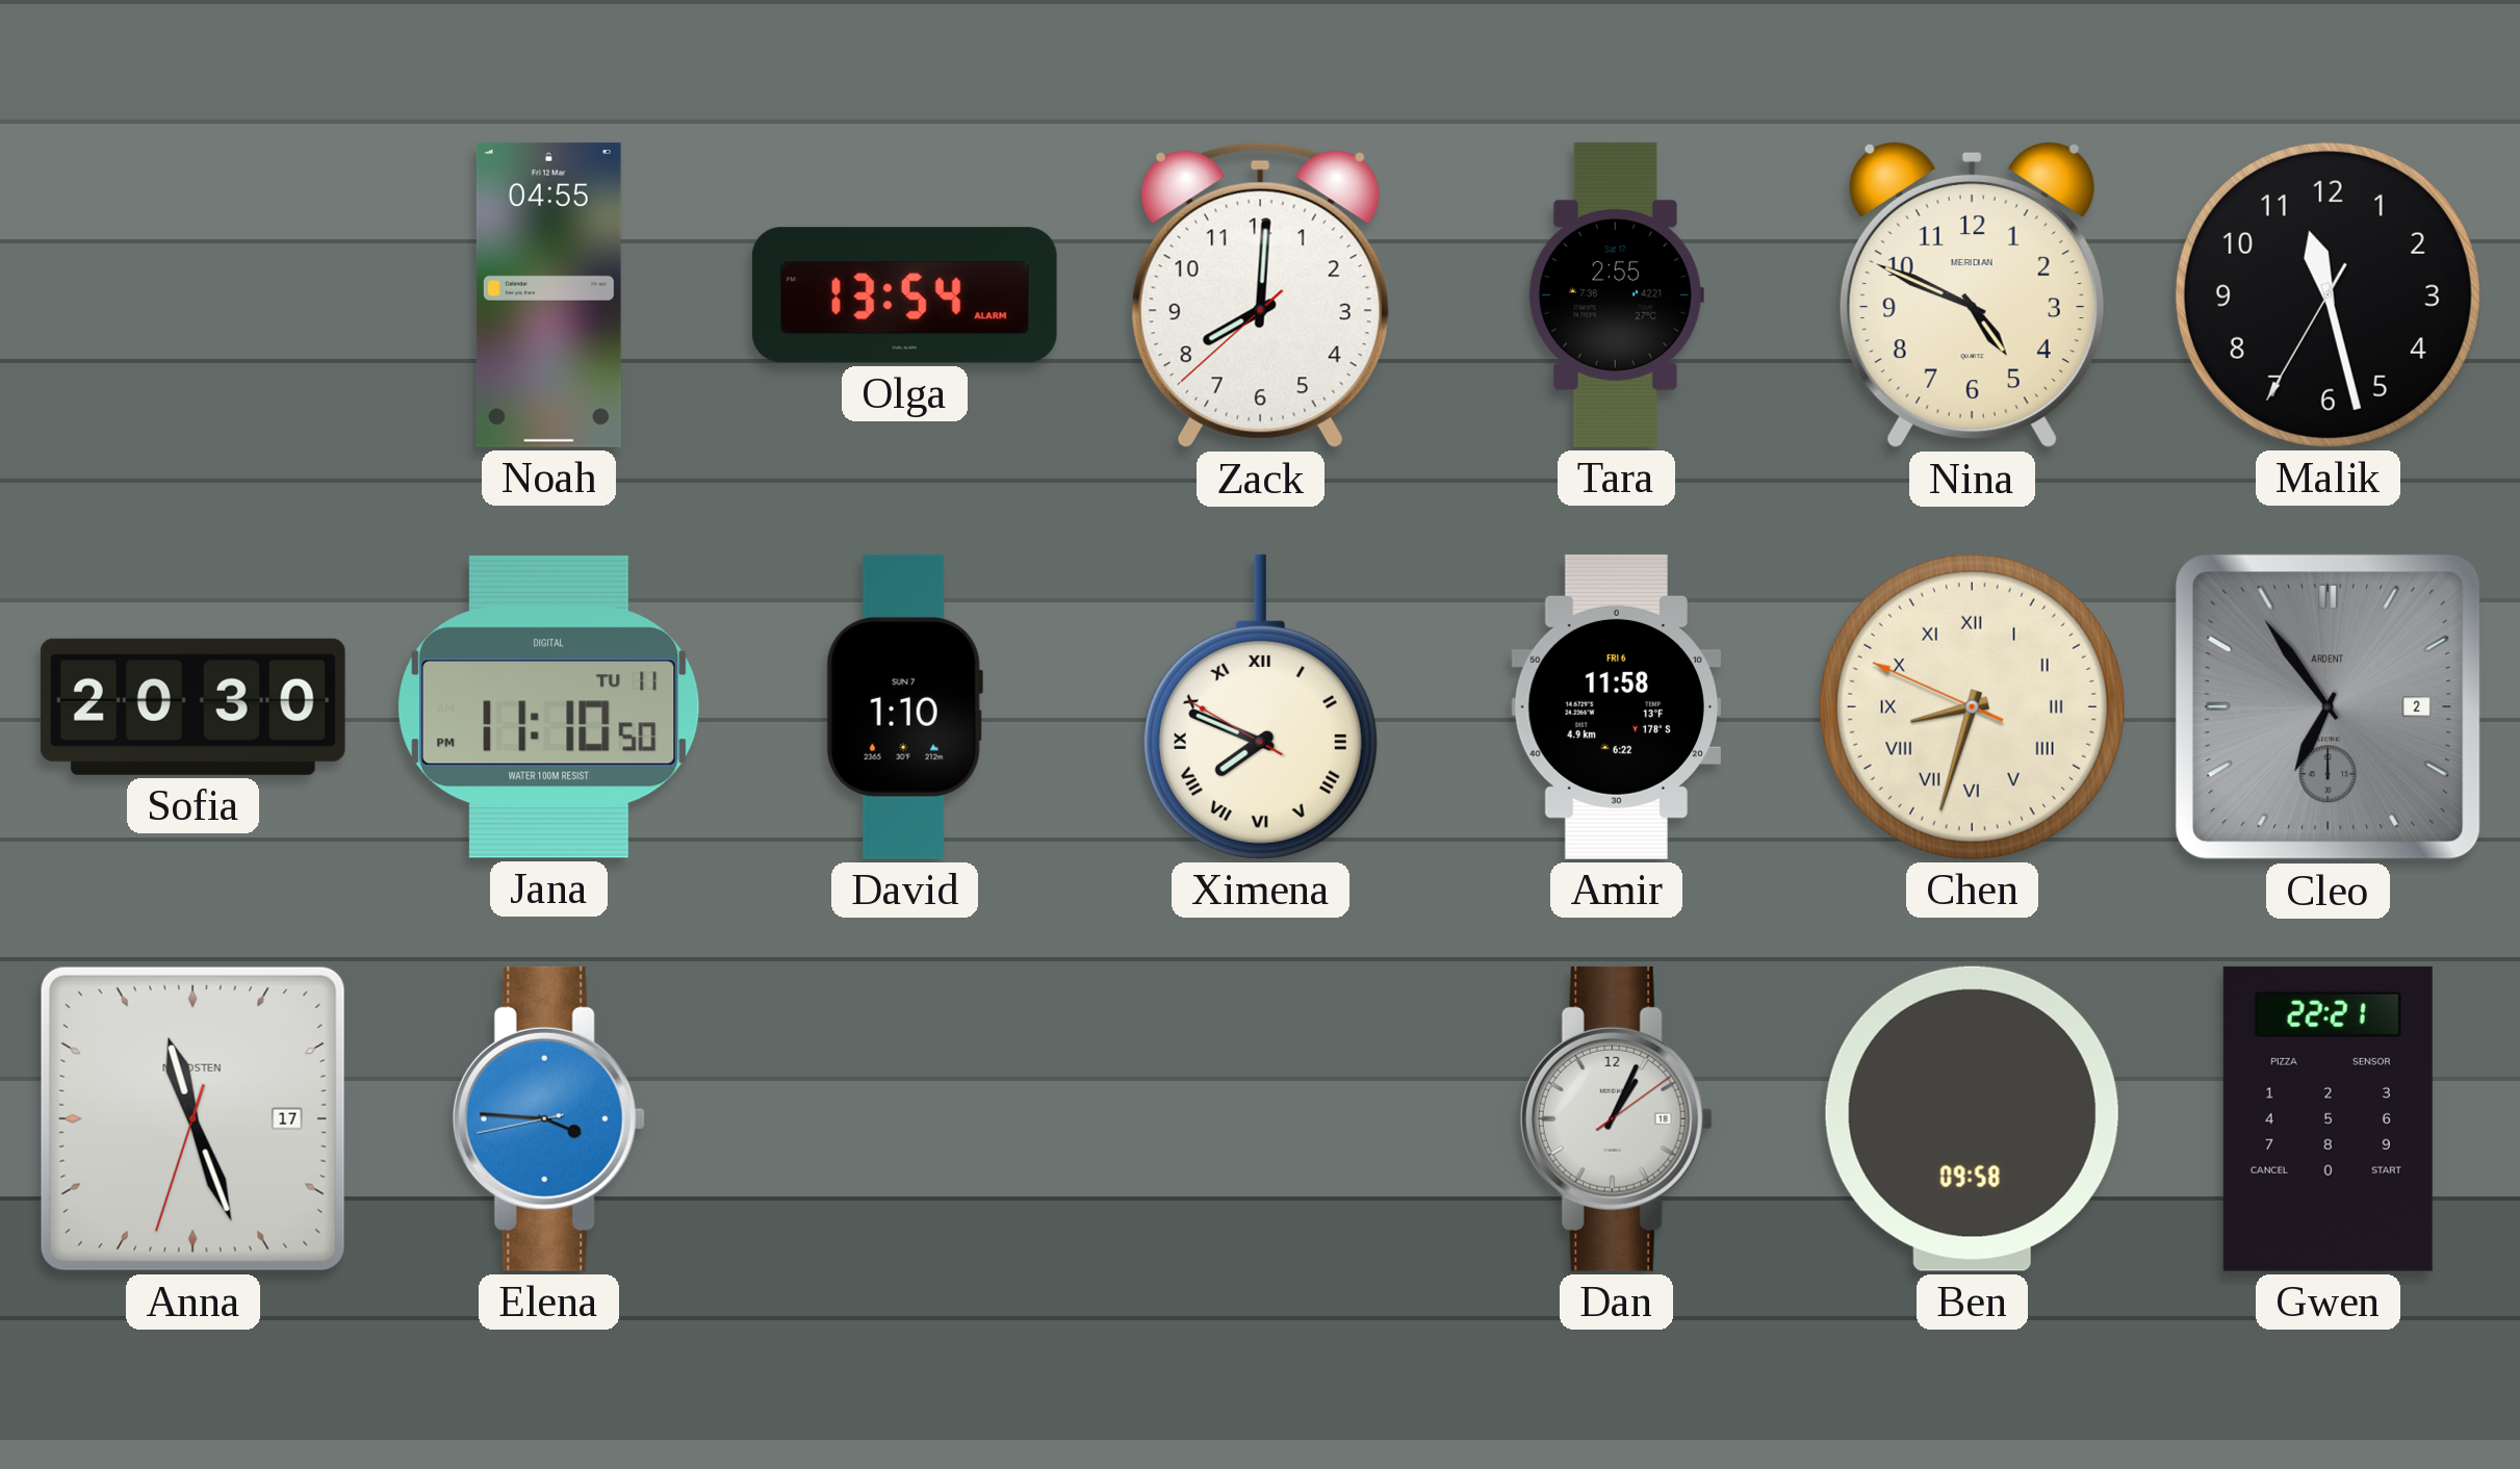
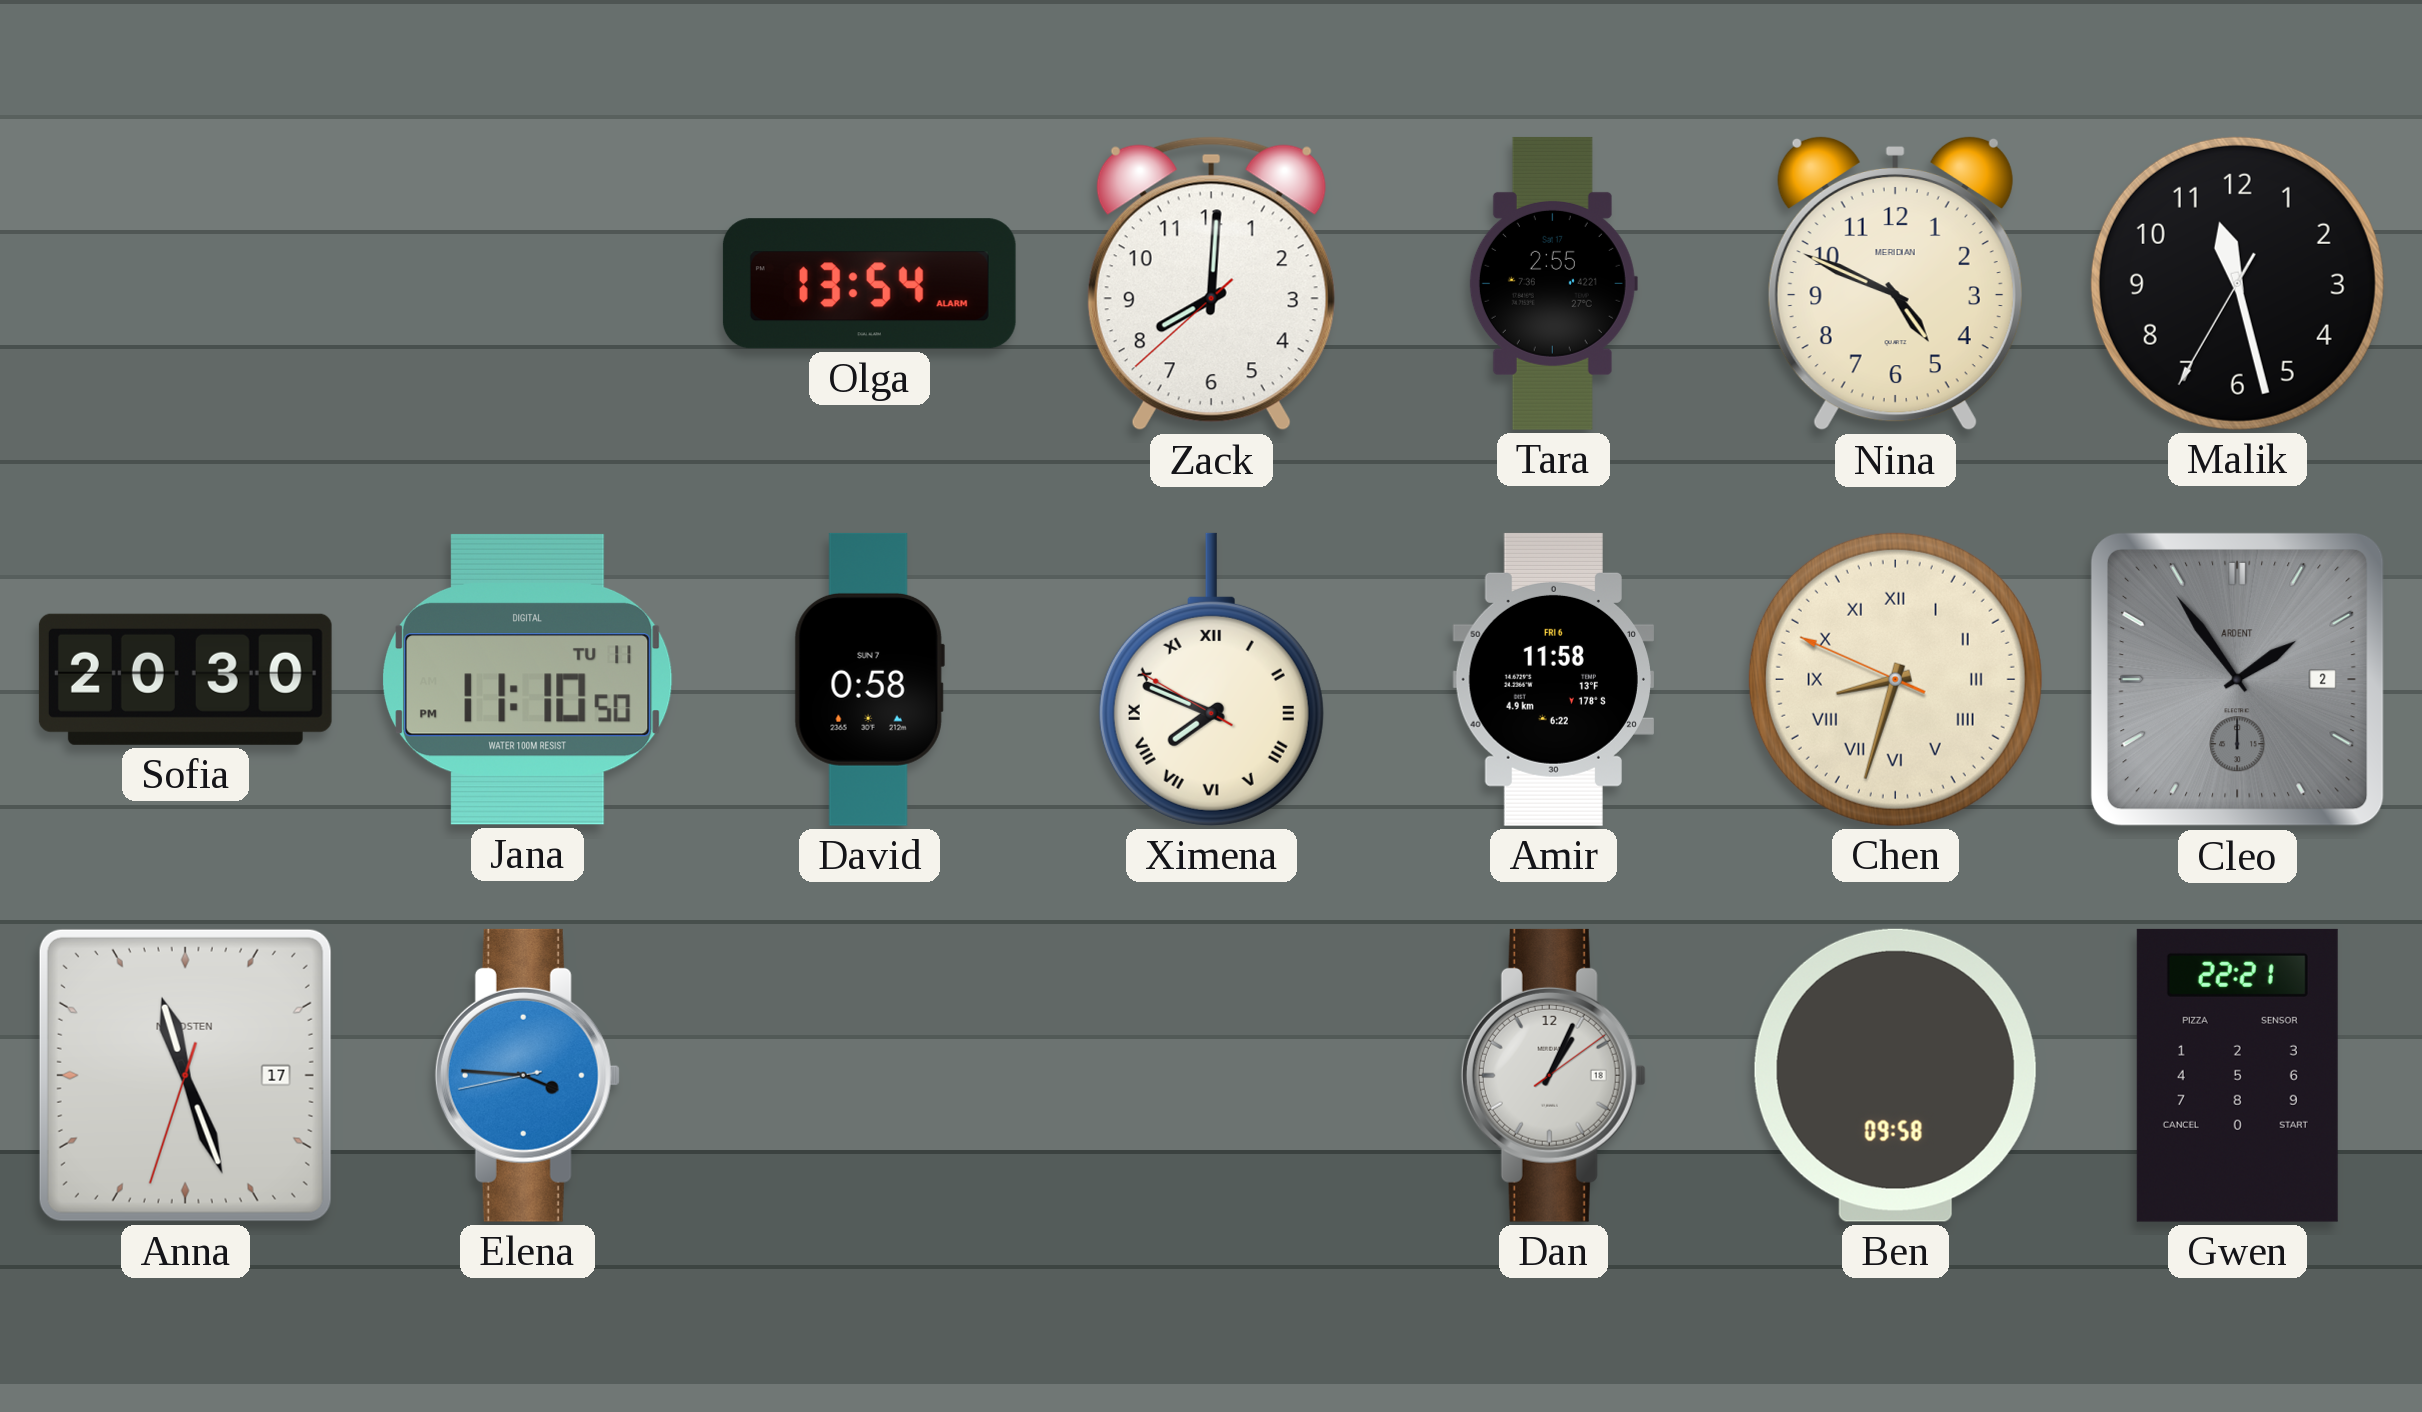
Noah: 04:55 -> none (548, 294)
David: 1:10 -> 0:58 (869, 679)
Cleo: 6:54 -> 1:54 (2237, 679)
